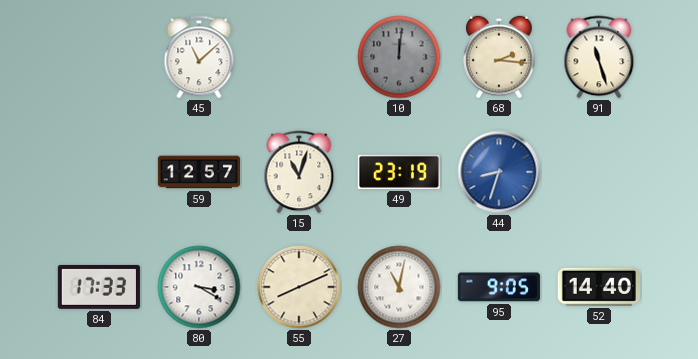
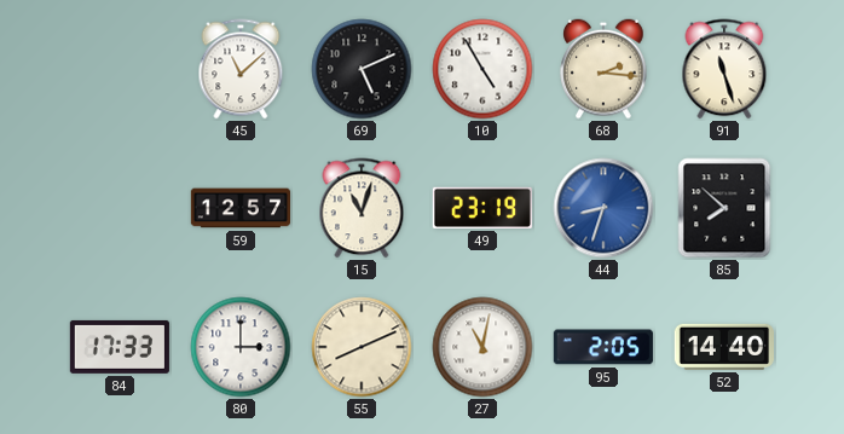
69: none -> 5:11 (362, 69)
10: 12:01 -> 4:55 (482, 69)
10 dial: grey -> white (482, 69)
85: none -> 7:52 (724, 208)
80: 3:20 -> 3:00 (241, 347)
95: 9:05 -> 2:05 (603, 347)
